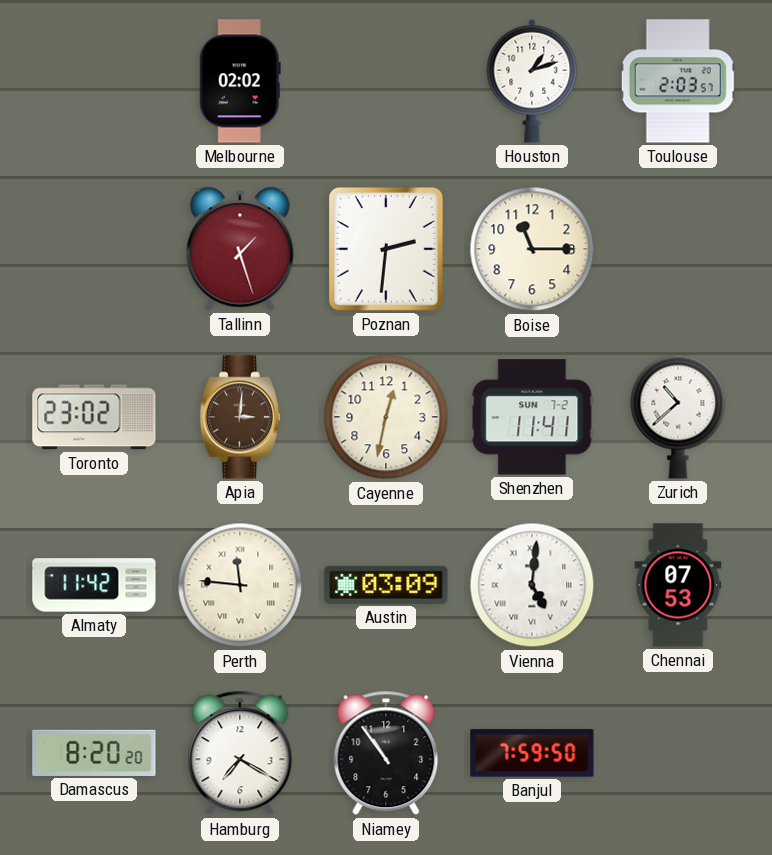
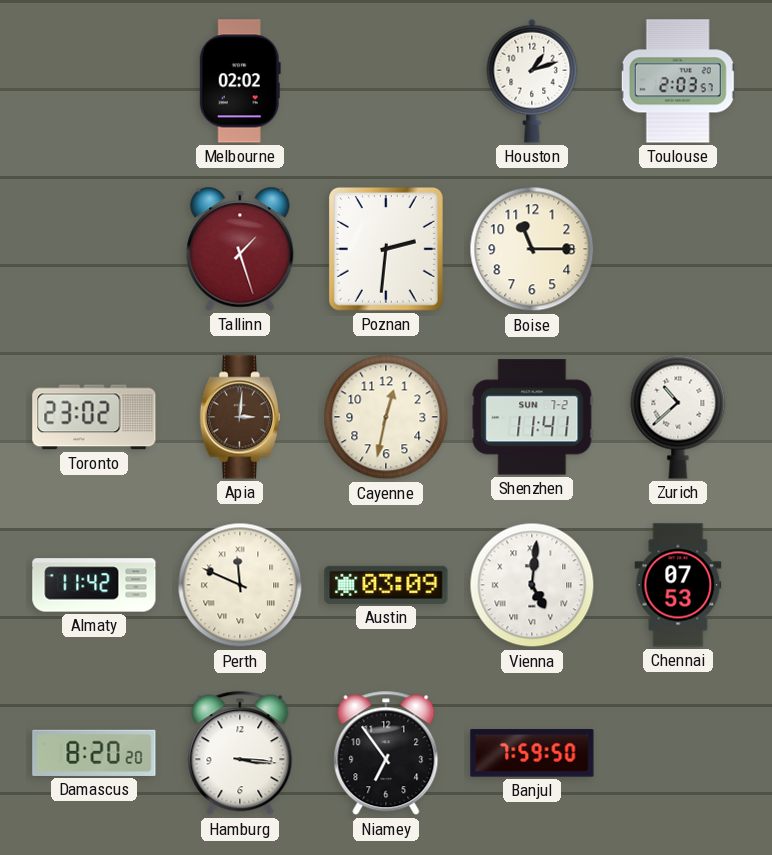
Perth: 11:46 -> 11:49 (240, 585)
Hamburg: 7:20 -> 3:16 (240, 753)
Niamey: 10:54 -> 6:54 (386, 753)
